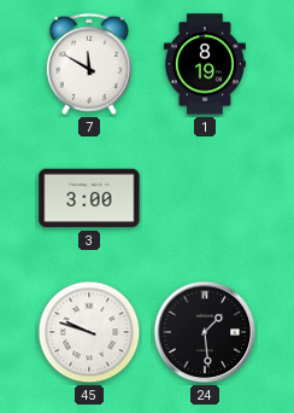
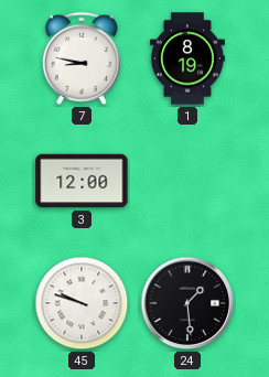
7: 11:50 -> 8:47 (82, 58)
3: 3:00 -> 12:00 (82, 181)
